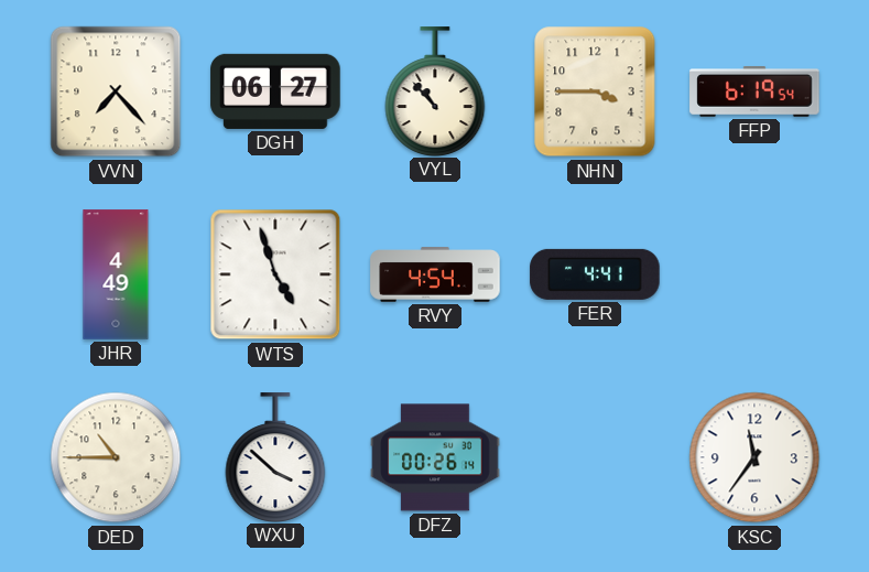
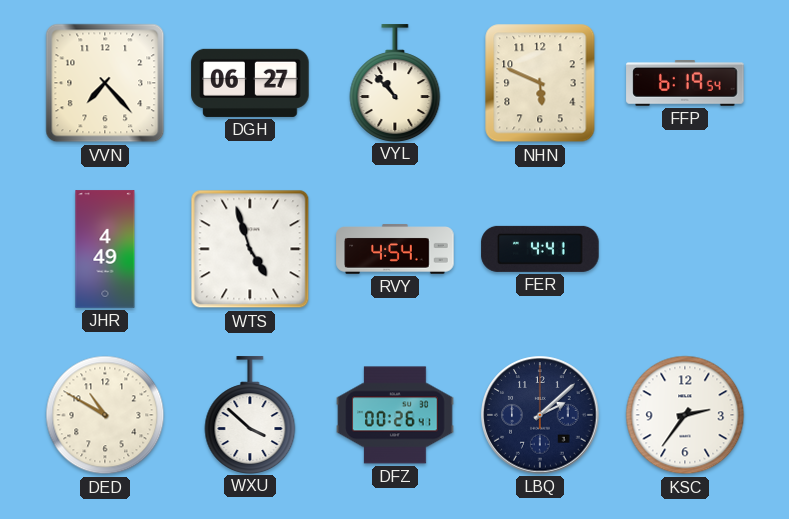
NHN: 3:45 -> 5:49 (540, 83)
DED: 10:45 -> 10:50 (105, 415)
DFZ: 00:26:14 -> 00:26:41 (395, 415)
LBQ: none -> 2:08 (540, 415)
KSC: 11:36 -> 2:36 (685, 415)
